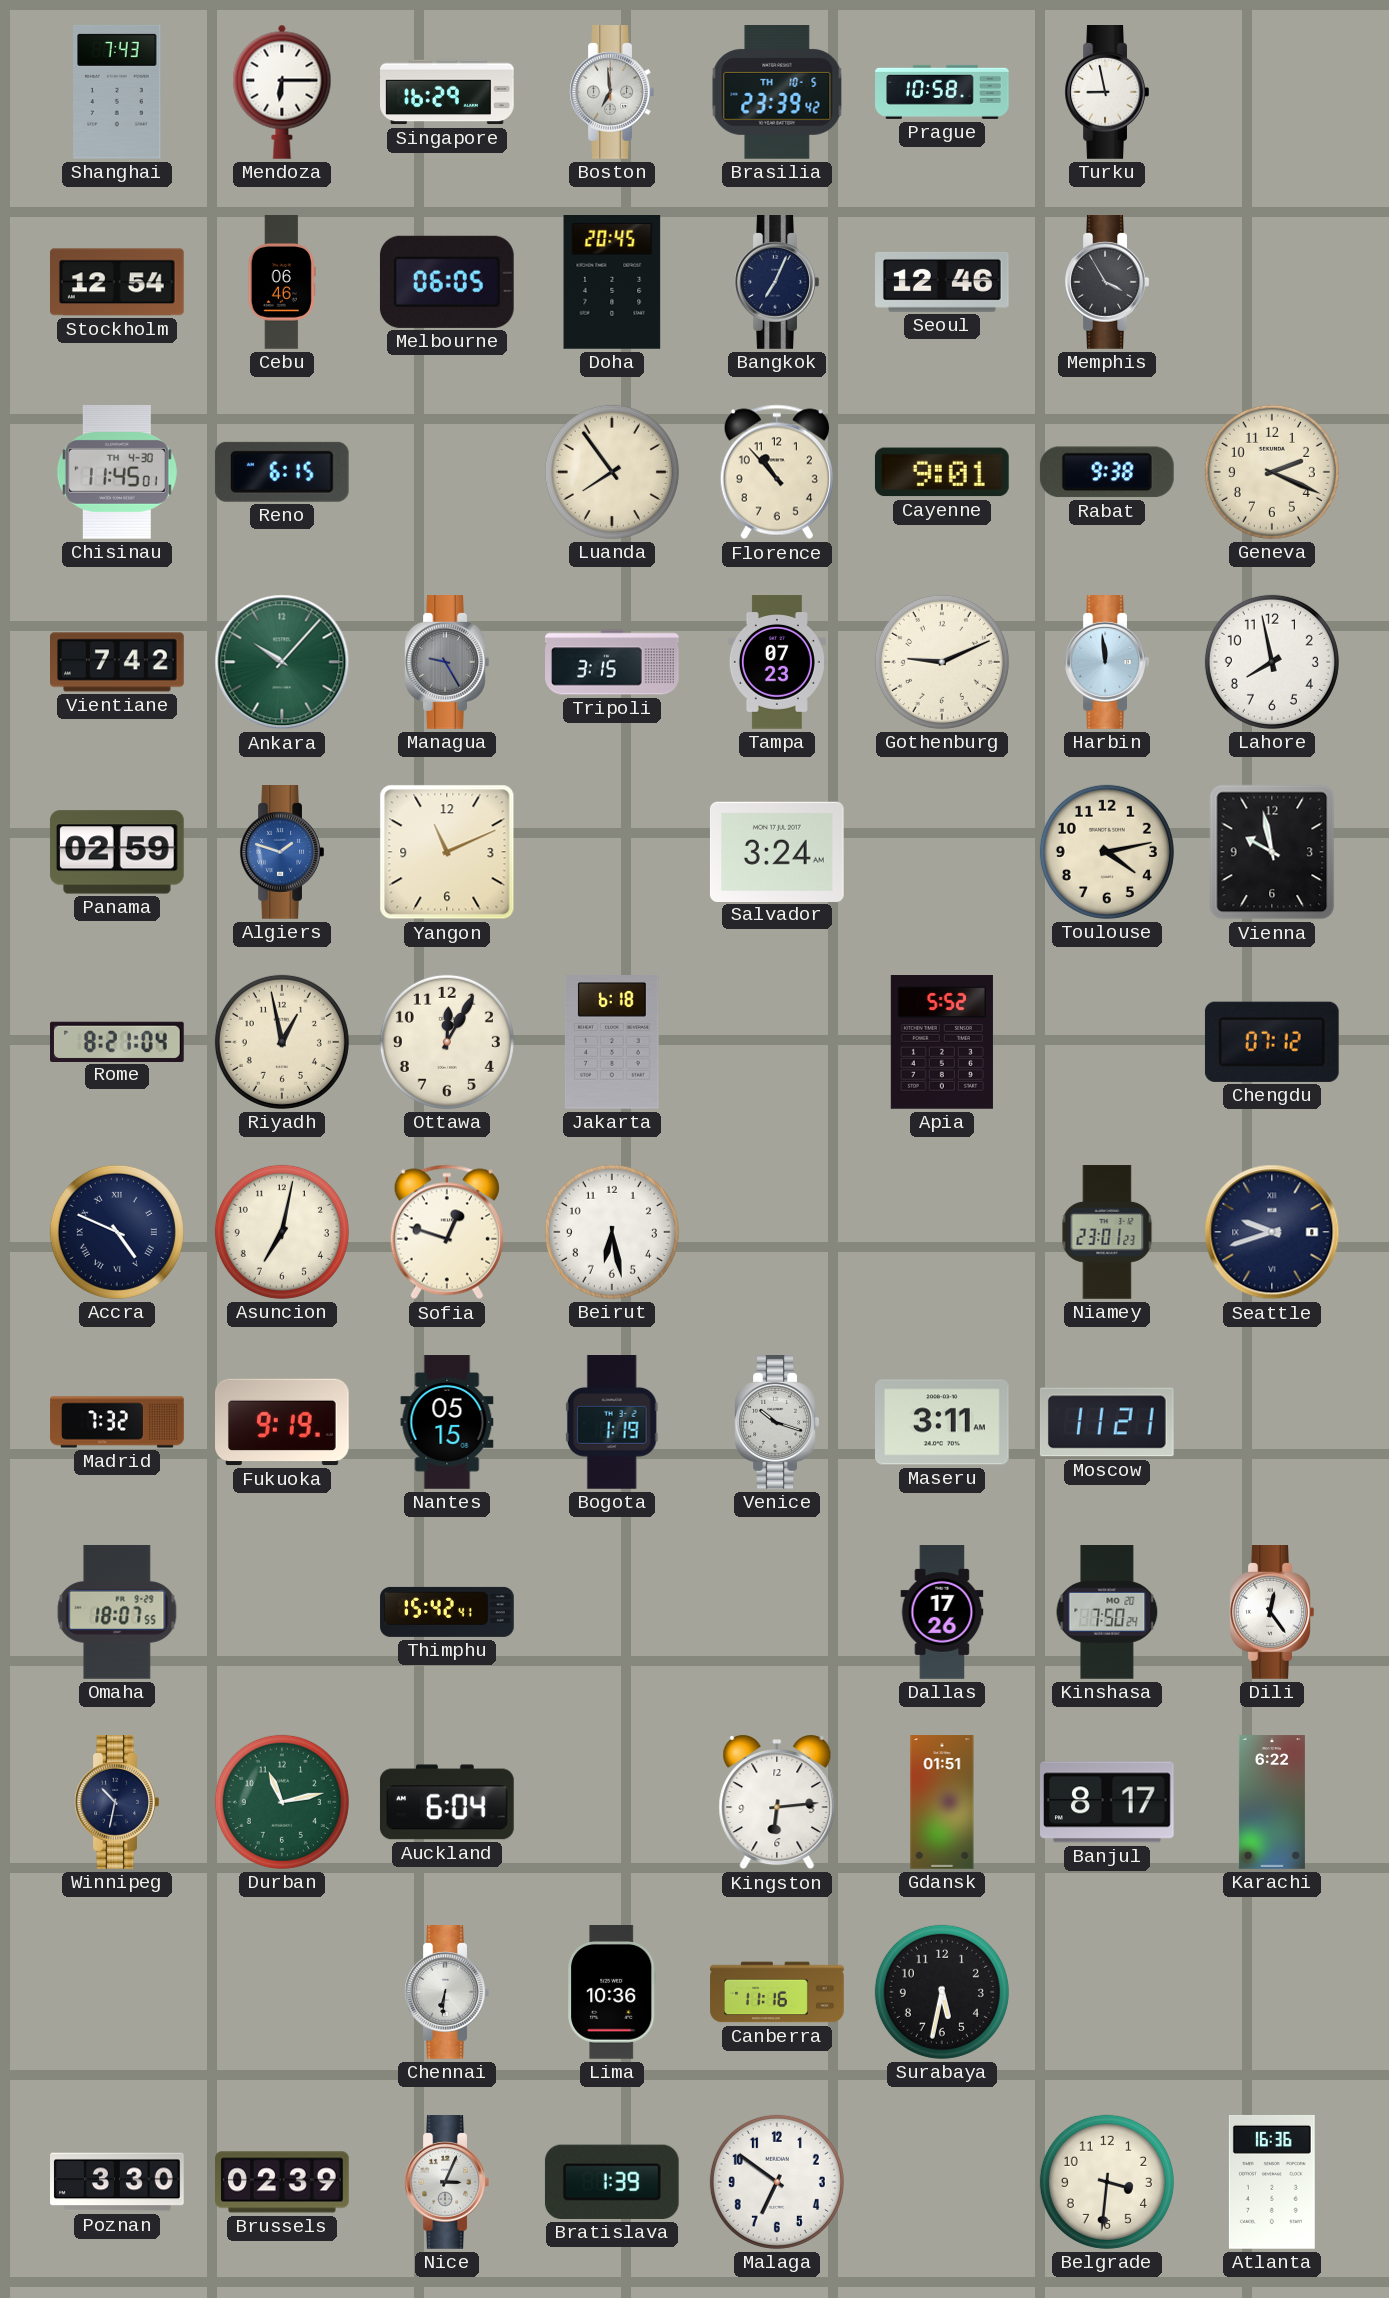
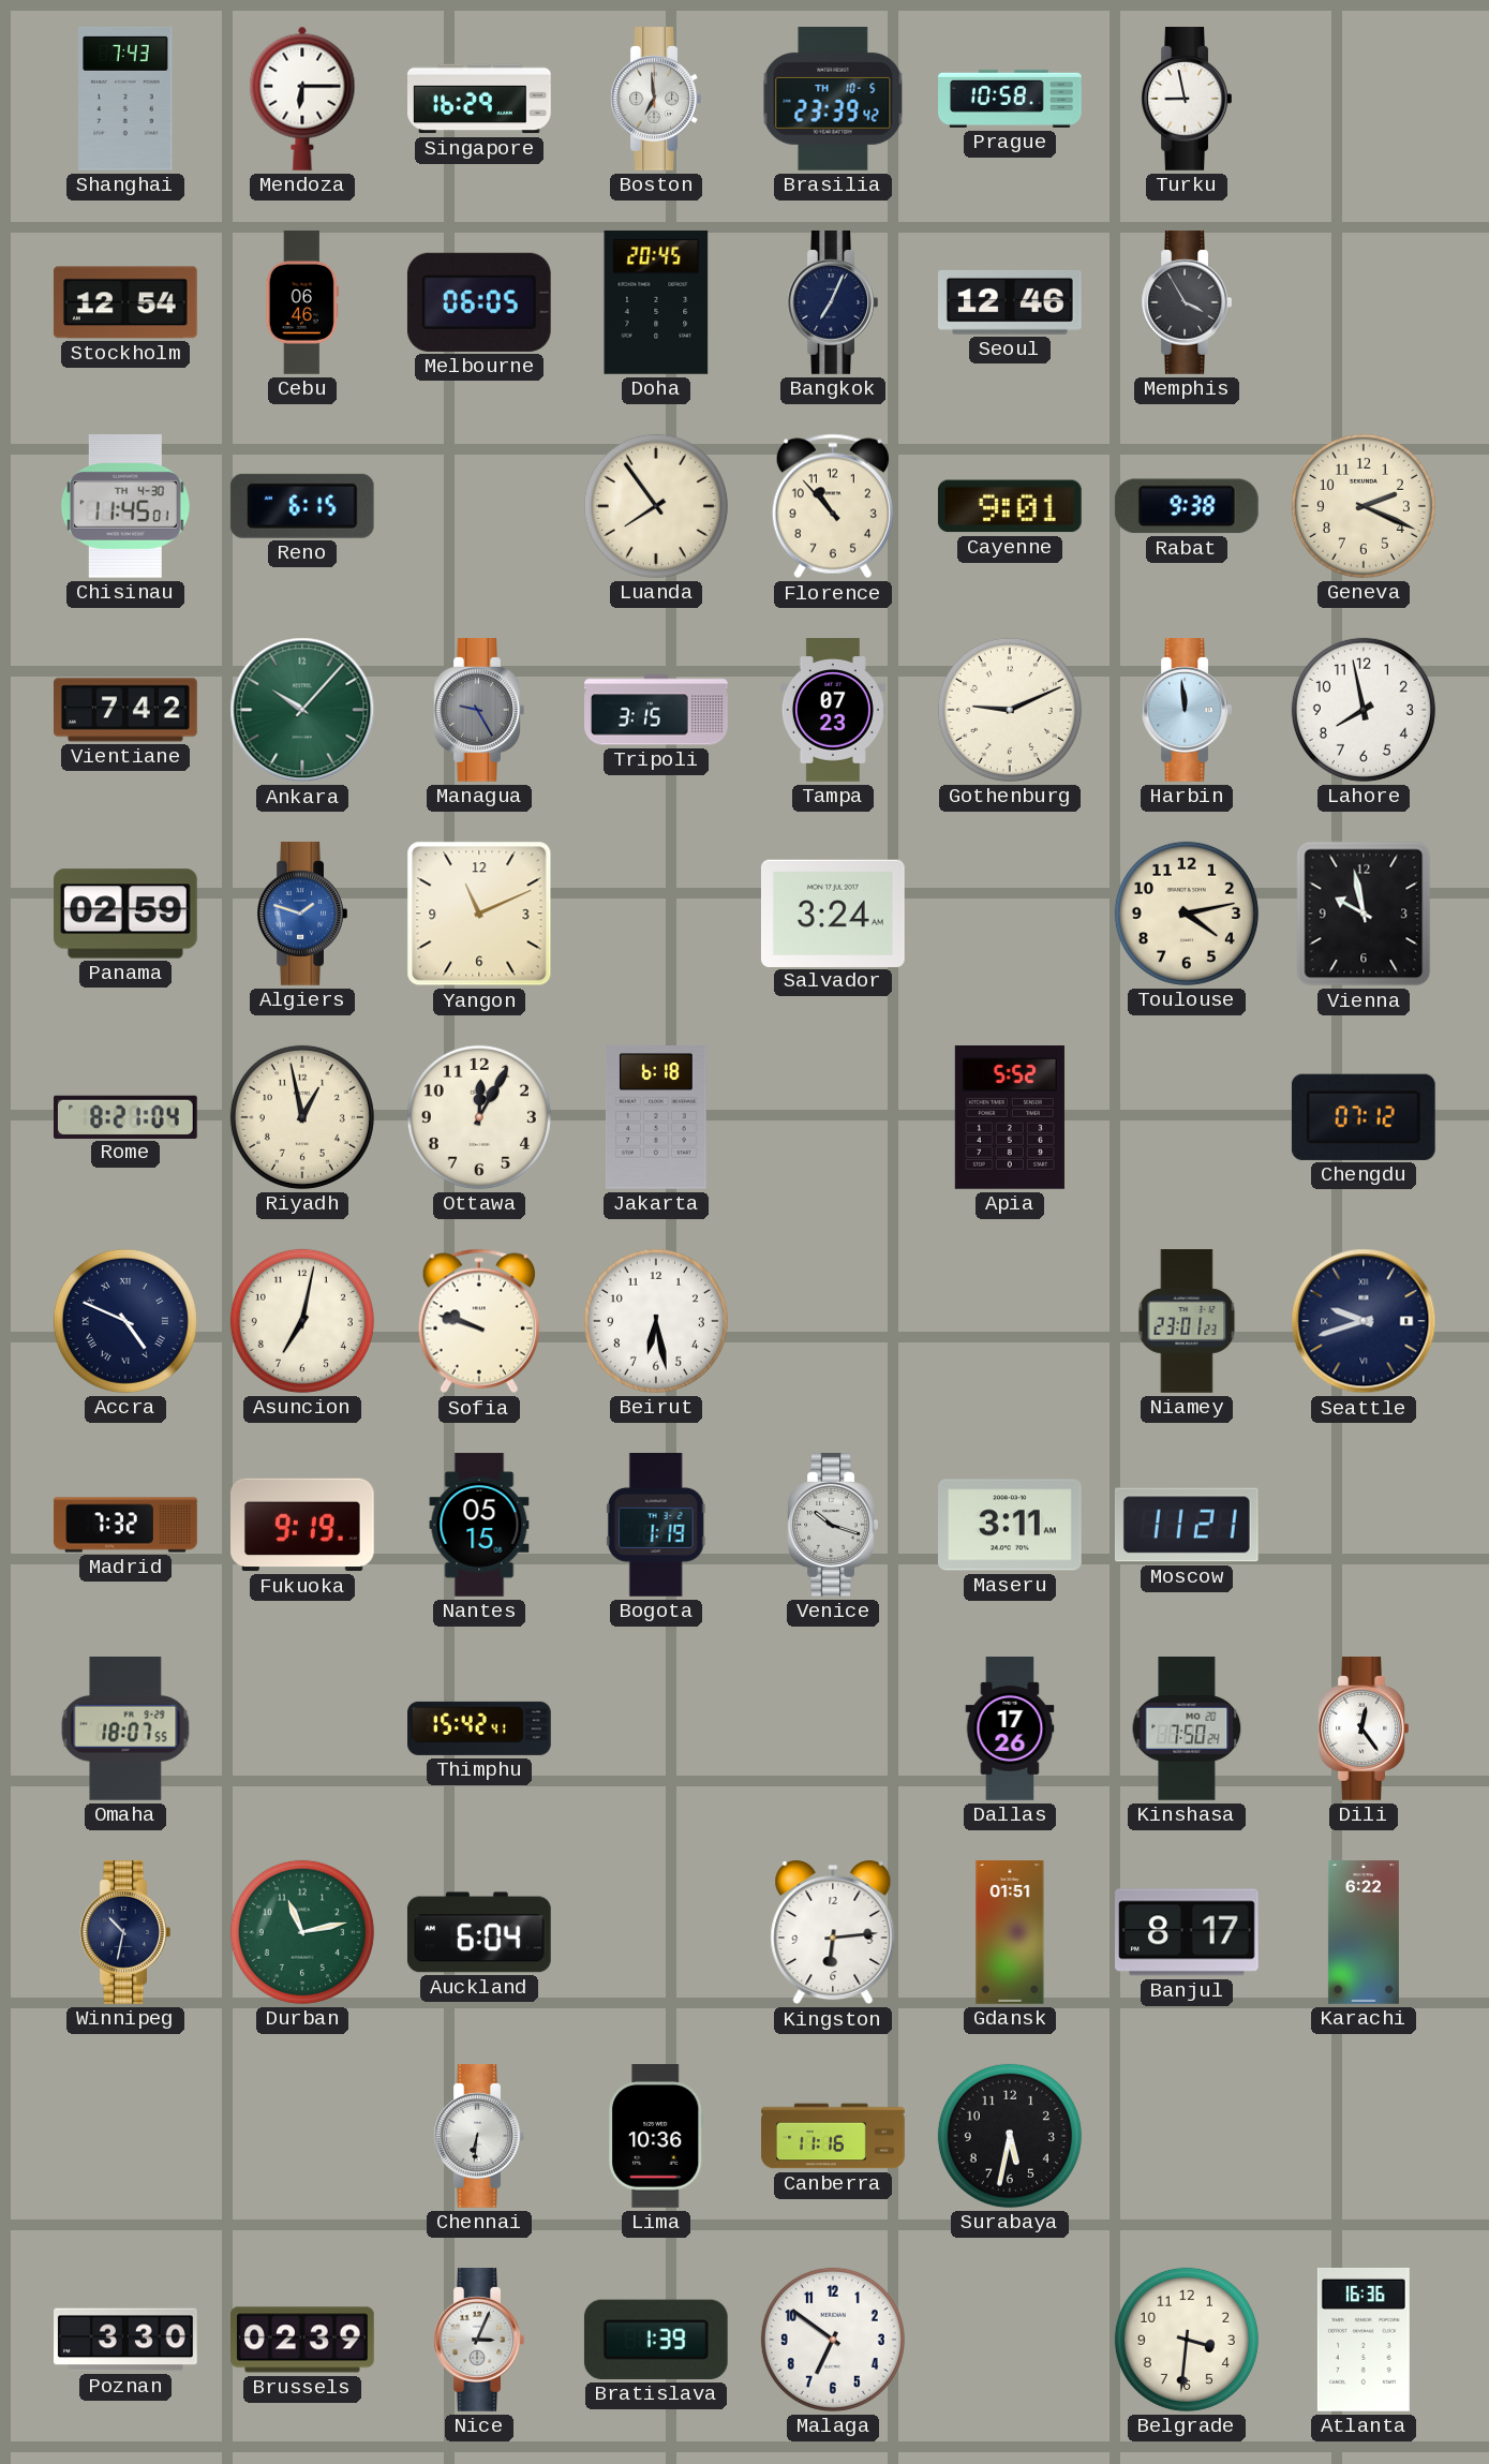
Sofia: 12:48 -> 9:48 (479, 1321)
